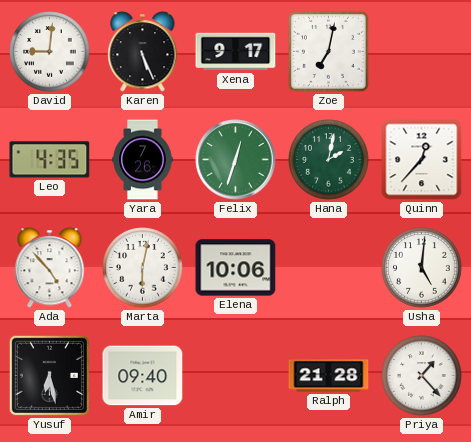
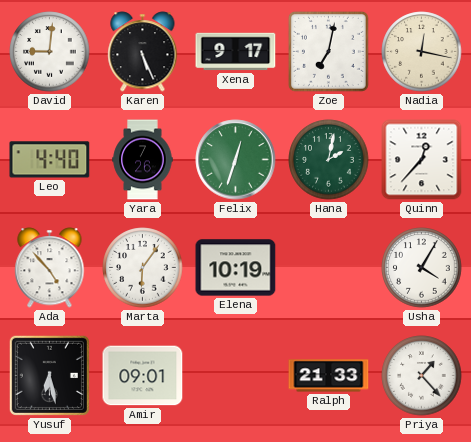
Nadia: none -> 12:17 (422, 52)
Leo: 4:35 -> 4:40 (50, 160)
Marta: 6:02 -> 6:06 (143, 268)
Elena: 10:06 -> 10:19 (236, 268)
Usha: 5:01 -> 4:05 (422, 268)
Amir: 09:40 -> 09:01 (143, 376)
Ralph: 21:28 -> 21:33 (329, 376)
